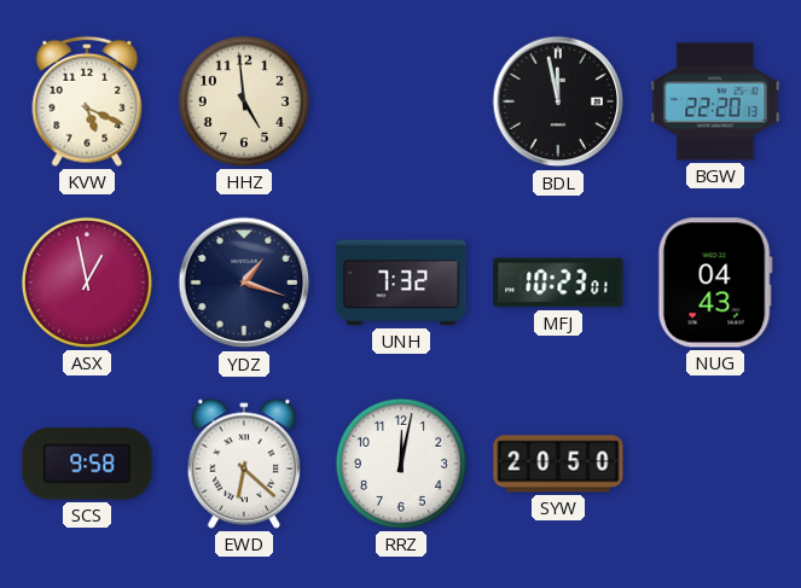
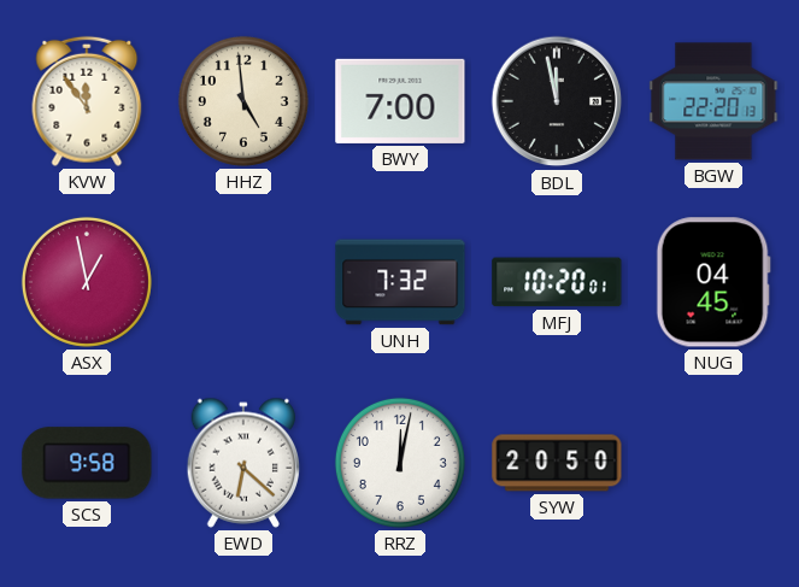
KVW: 5:19 -> 11:54 (87, 101)
BWY: none -> 7:00 (400, 101)
YDZ: 1:18 -> none (244, 283)
MFJ: 10:23 -> 10:20 (557, 282)
NUG: 04:43 -> 04:45 (713, 282)
